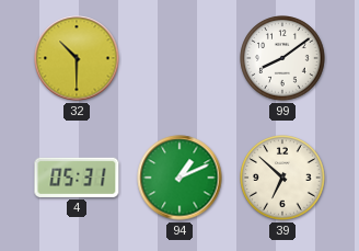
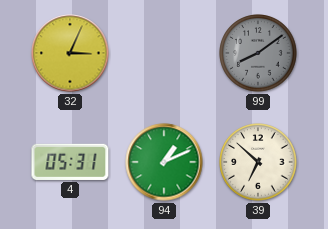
32: 10:30 -> 3:04 (70, 53)
99 dial: white -> grey (258, 53)
